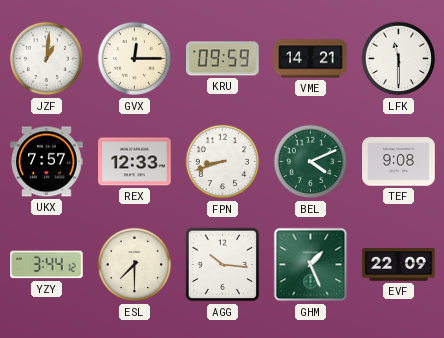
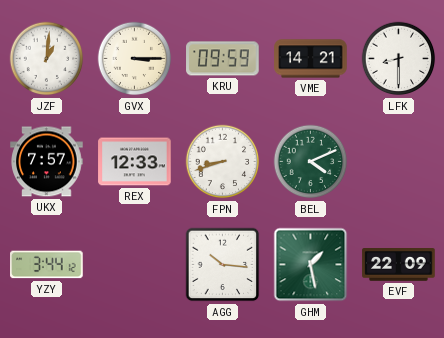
GVX: 12:15 -> 3:15 (135, 59)
LFK: 11:30 -> 8:30 (399, 59)
TEF: 9:08 -> none (399, 162)
ESL: 7:30 -> none (135, 265)
GHM: 1:26 -> 1:28 (311, 265)
